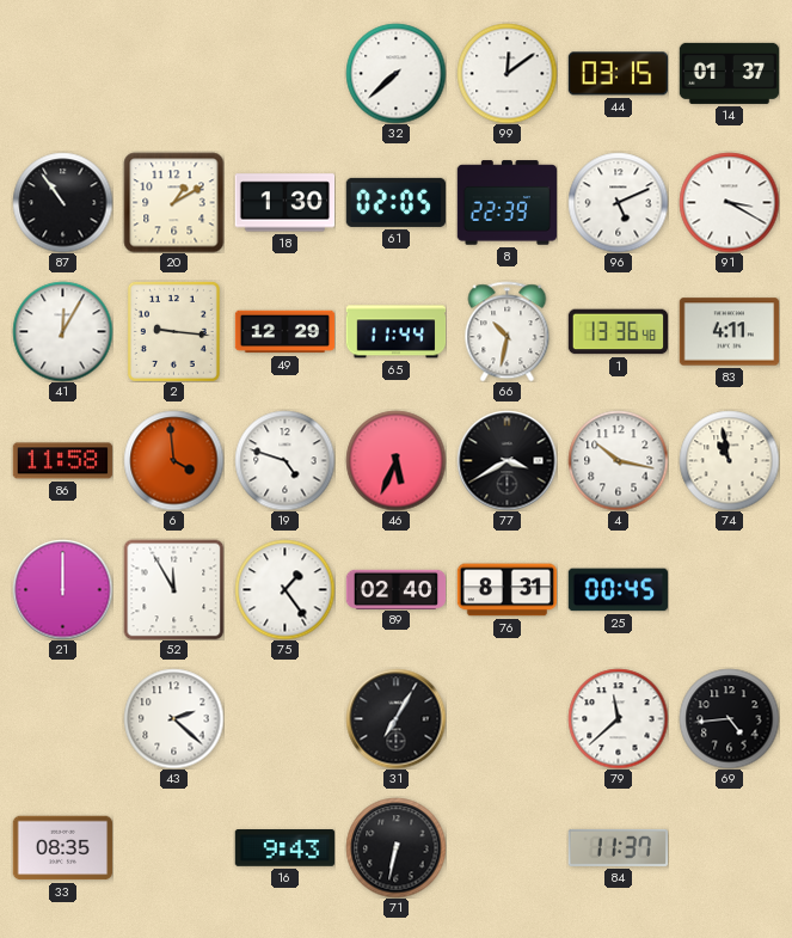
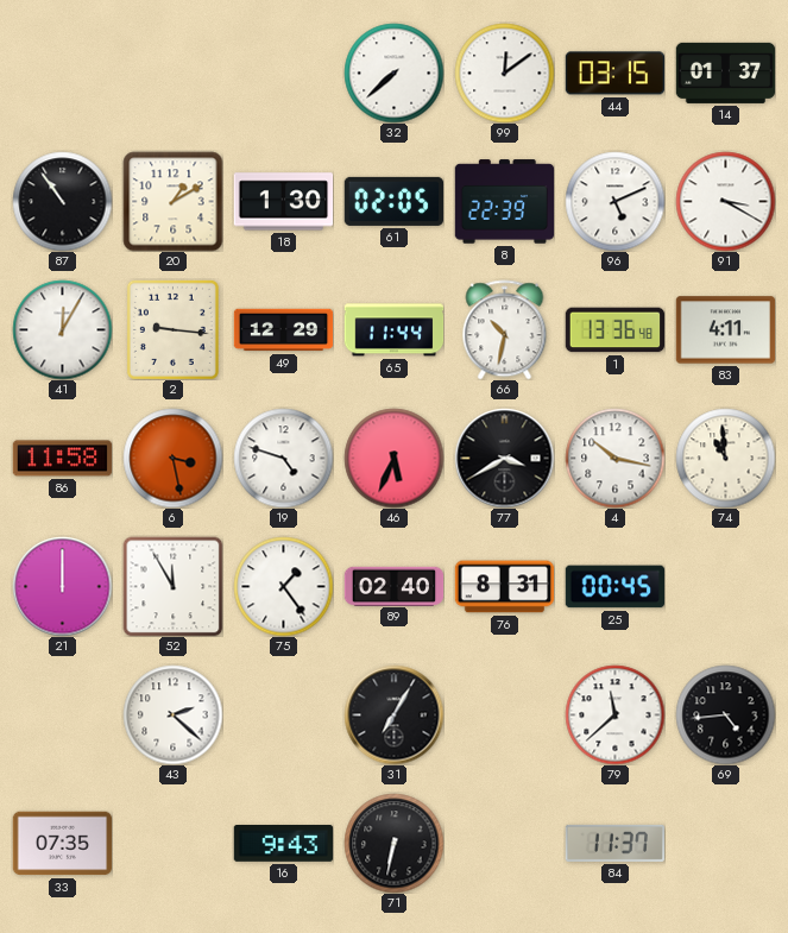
6: 3:59 -> 3:28 (172, 458)
74: 10:58 -> 10:59 (725, 458)
33: 08:35 -> 07:35 (62, 844)
